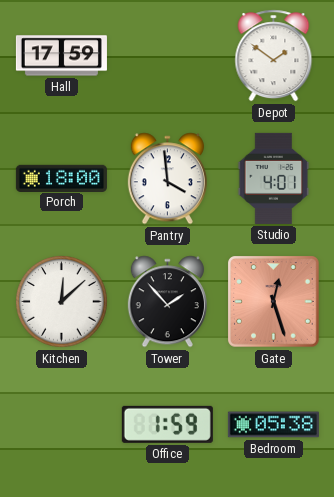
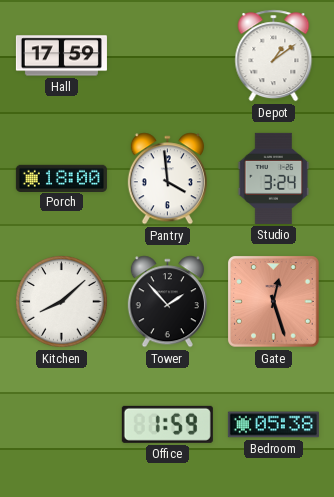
Depot: 1:51 -> 1:09 (274, 56)
Studio: 4:01 -> 3:24 (274, 178)
Kitchen: 12:08 -> 8:08 (62, 302)
